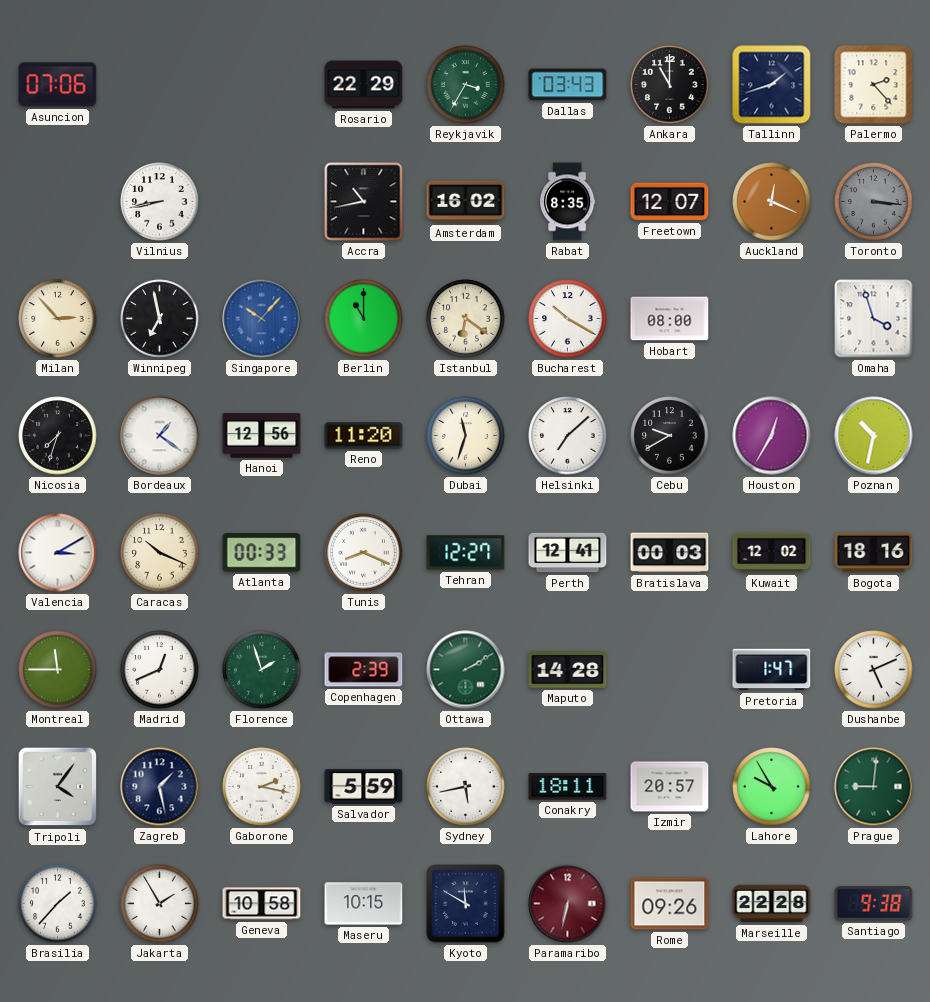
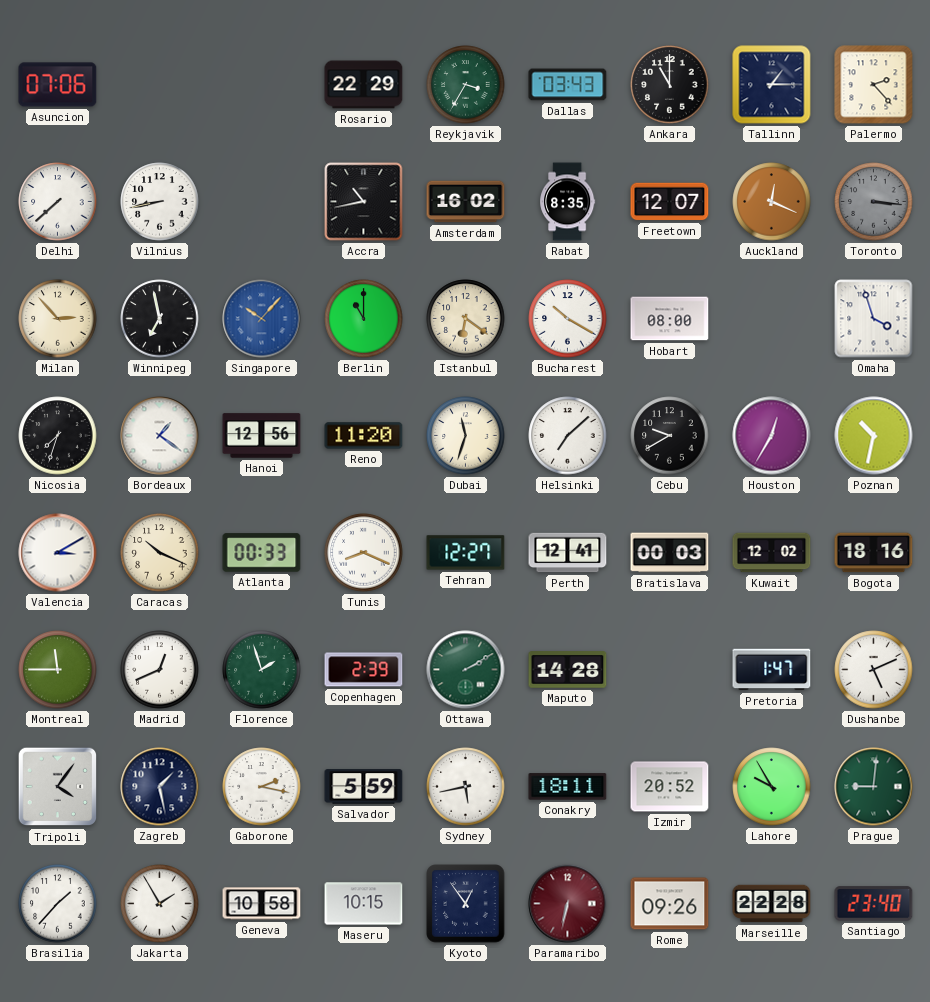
Tallinn: 1:42 -> 1:15 (772, 85)
Delhi: none -> 7:38 (58, 202)
Izmir: 20:57 -> 20:52 (670, 787)
Kyoto: 11:50 -> 12:54 (466, 904)
Santiago: 9:38 -> 23:40 (874, 904)
